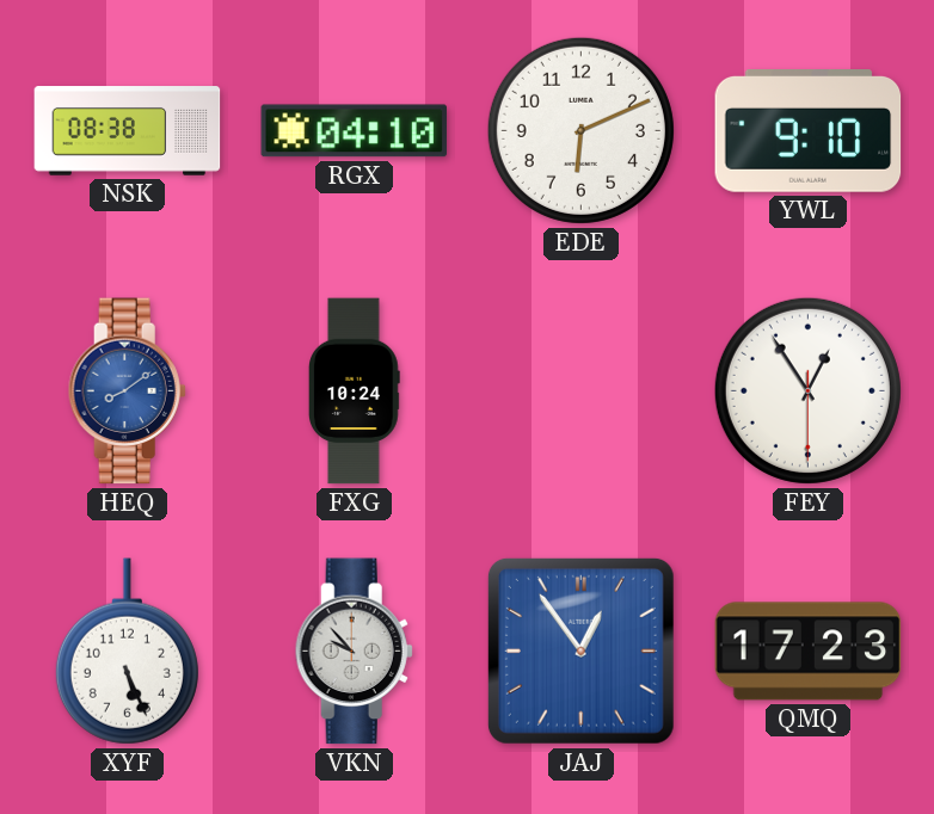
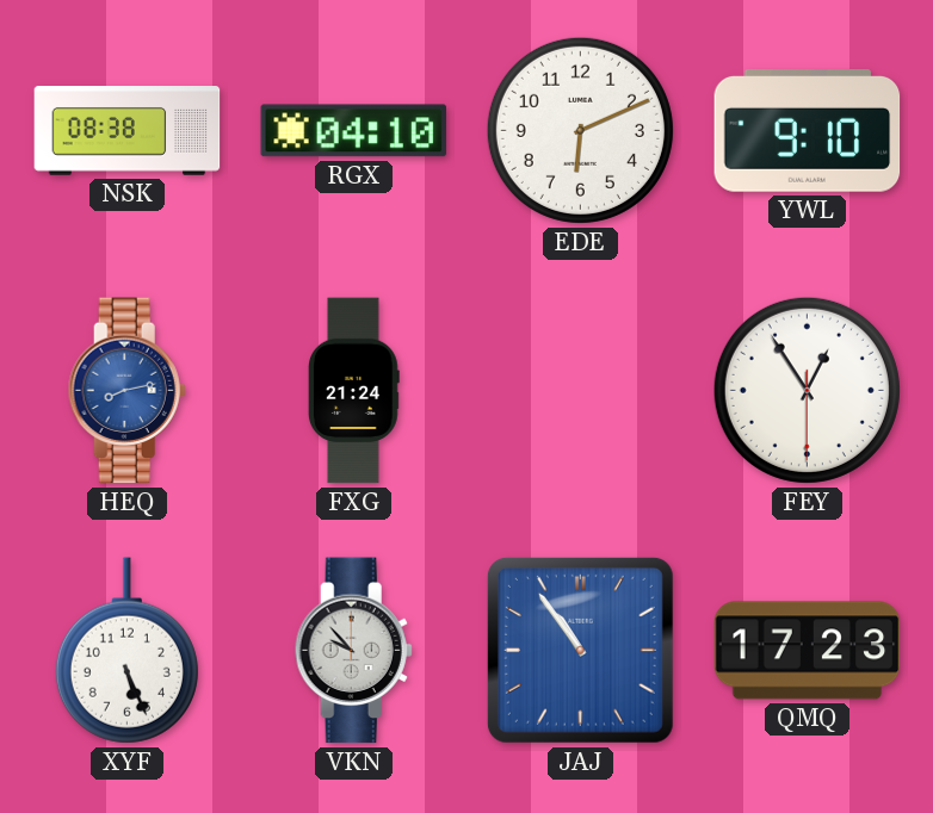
HEQ: 8:09 -> 8:13 (126, 391)
FXG: 10:24 -> 21:24 (354, 391)
JAJ: 12:54 -> 10:54 (580, 650)
